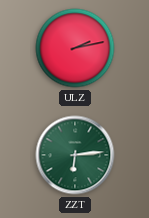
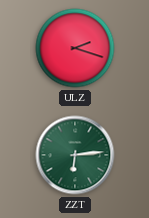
ULZ: 2:13 -> 2:18 (75, 48)
